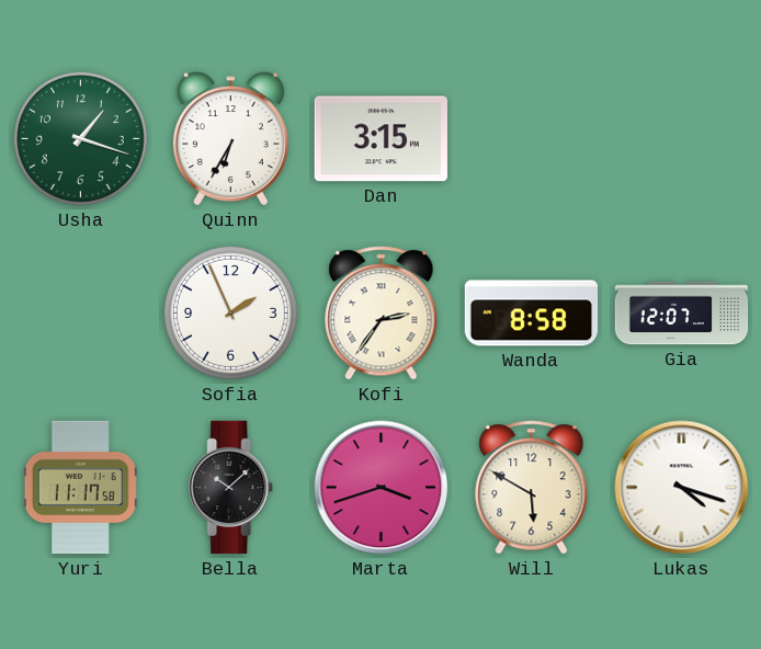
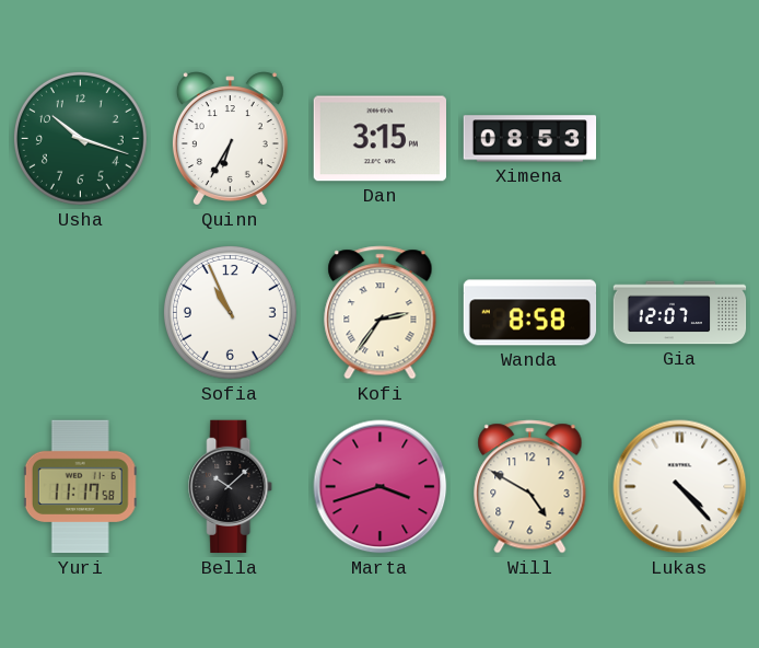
Usha: 1:18 -> 10:18 (80, 138)
Ximena: none -> 08:53 (530, 139)
Sofia: 1:56 -> 10:56 (230, 312)
Will: 5:50 -> 4:50 (530, 487)
Lukas: 4:18 -> 4:23 (680, 487)
